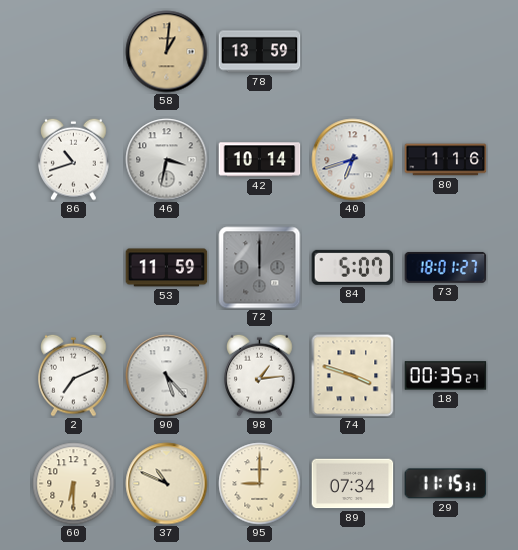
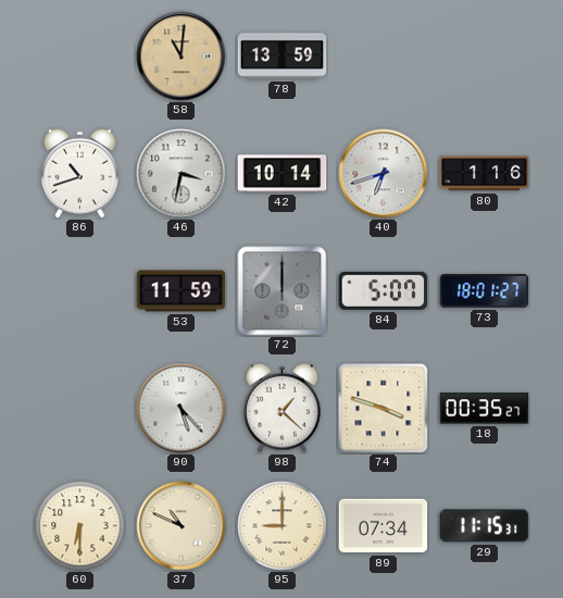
58: 1:01 -> 11:01 (182, 57)
2: 7:11 -> none (74, 375)
98: 1:14 -> 1:22 (283, 408)
